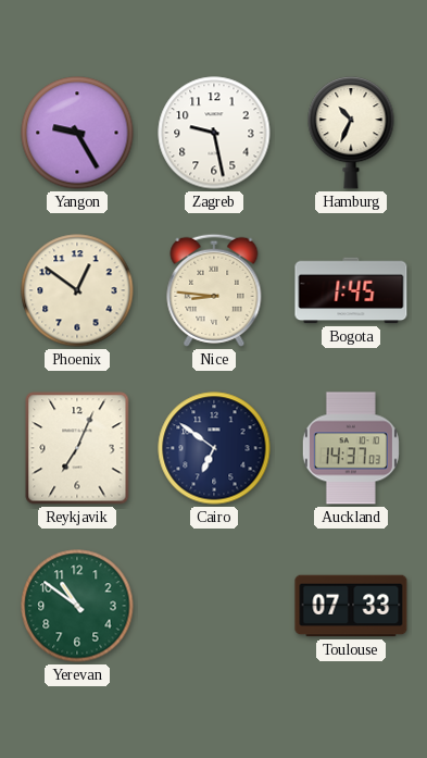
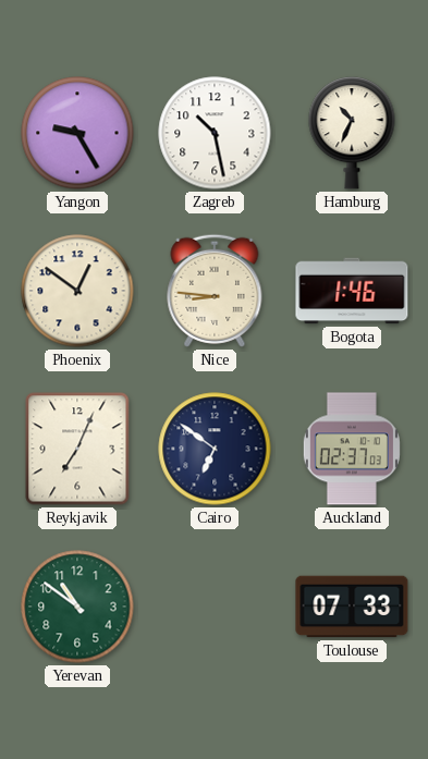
Zagreb: 9:28 -> 10:28 (215, 133)
Bogota: 1:45 -> 1:46 (352, 291)
Auckland: 14:37 -> 02:37 (352, 449)
